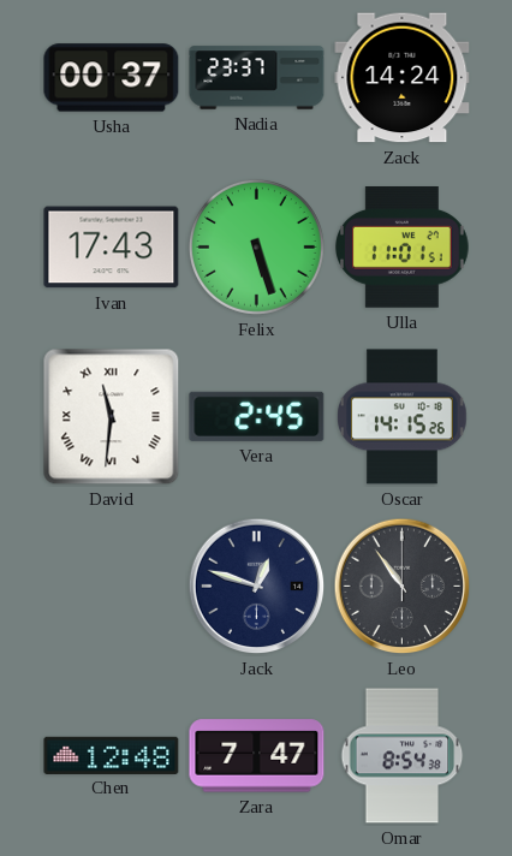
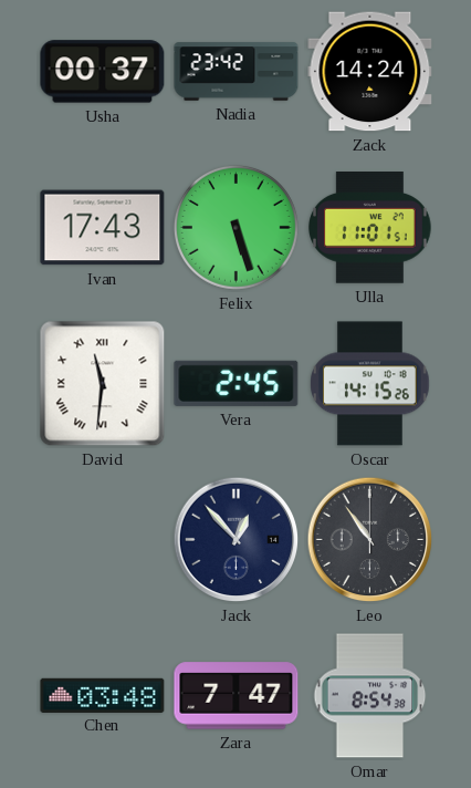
Nadia: 23:37 -> 23:42 (237, 72)
Jack: 12:48 -> 12:53 (237, 540)
Chen: 12:48 -> 03:48 (103, 695)
